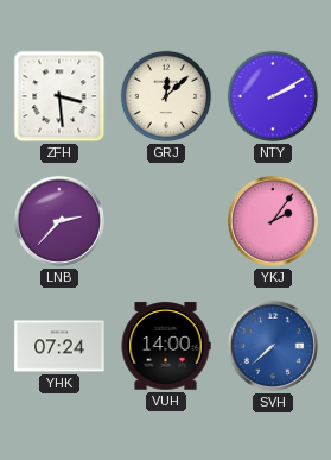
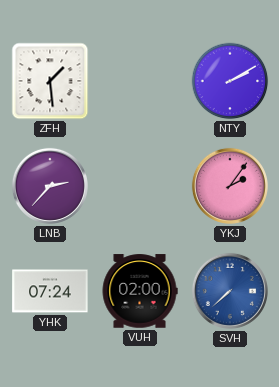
ZFH: 3:29 -> 1:29 (50, 81)
GRJ: 12:08 -> none (166, 96)
VUH: 14:00 -> 02:00 (140, 291)
